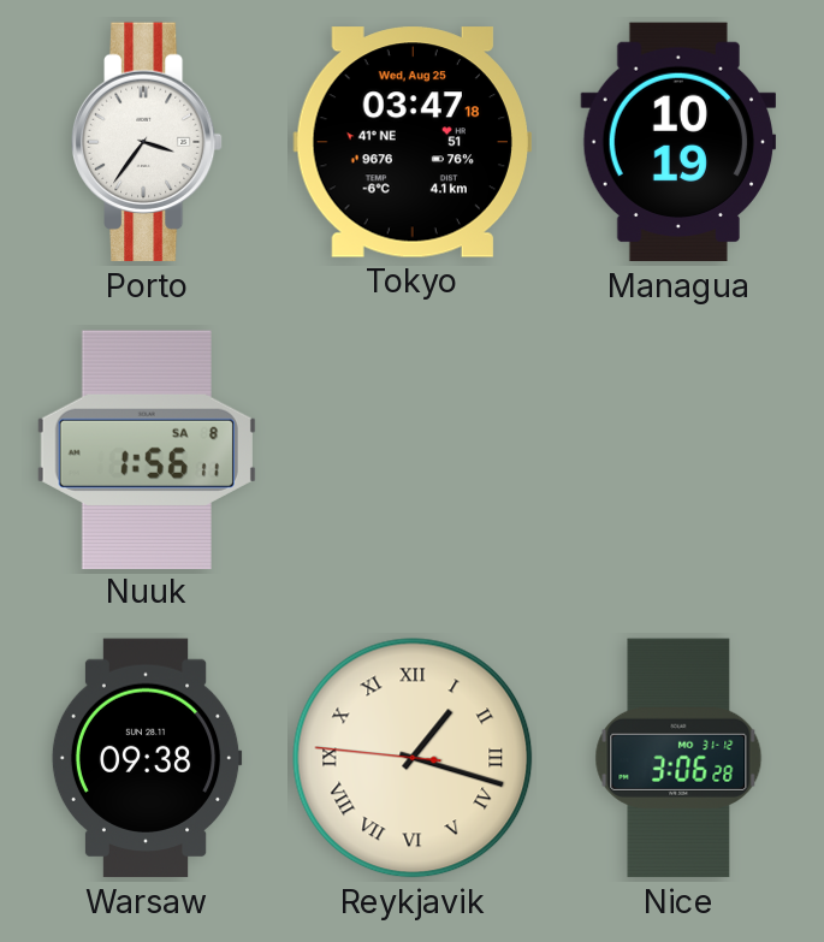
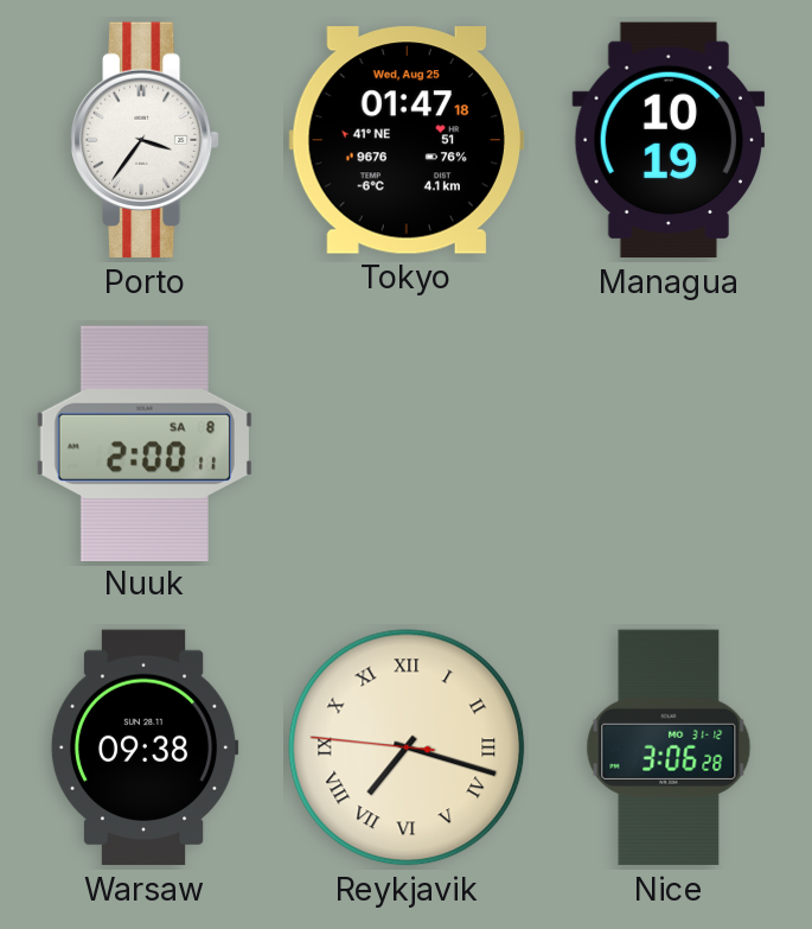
Tokyo: 03:47 -> 01:47 (405, 140)
Nuuk: 1:56 -> 2:00 (145, 443)
Reykjavik: 1:17 -> 7:17 (407, 747)
